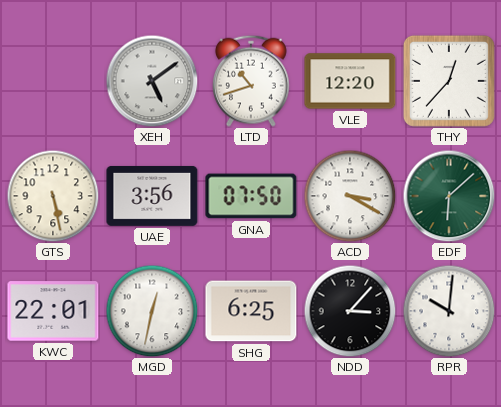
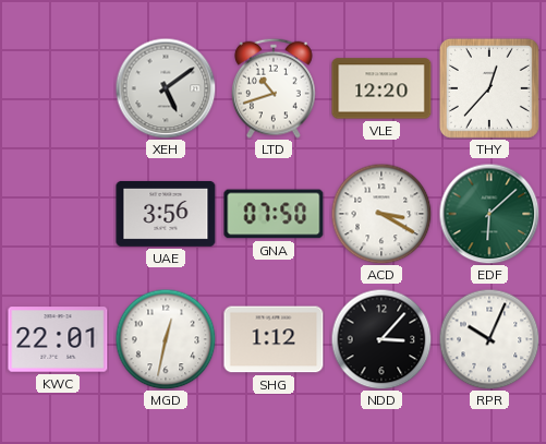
GTS: 5:28 -> none (53, 196)
SHG: 6:25 -> 1:12 (274, 339)
RPR: 10:01 -> 10:04 (489, 339)
